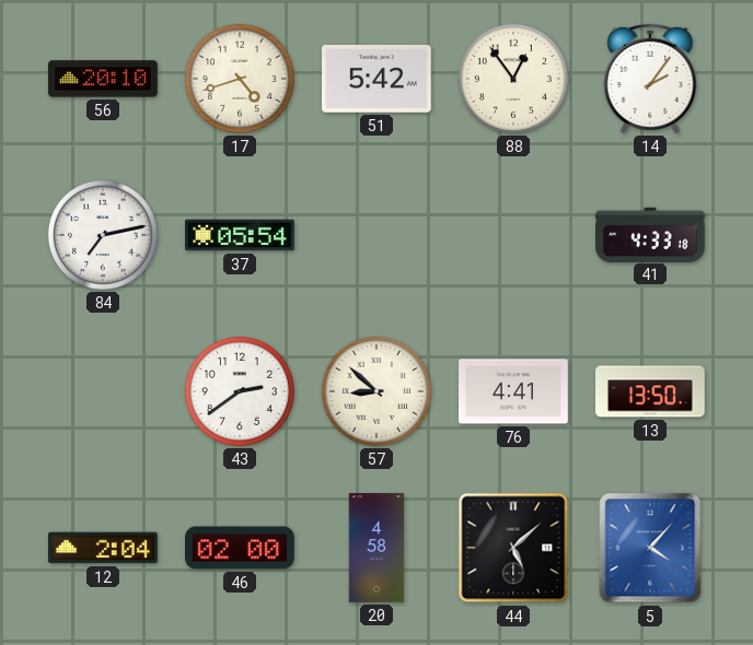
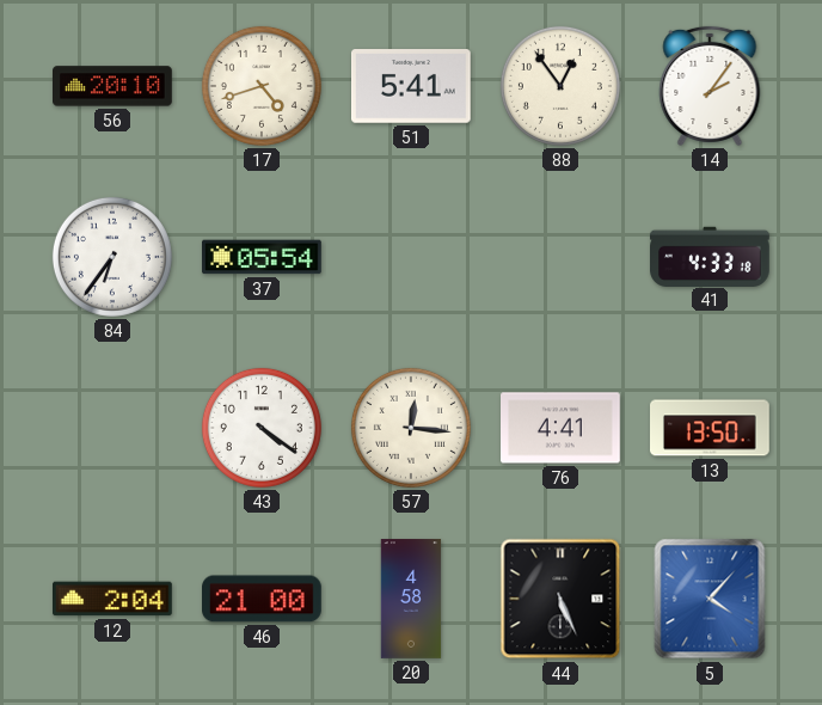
51: 5:42 -> 5:41 (412, 87)
84: 7:13 -> 6:36 (112, 257)
43: 2:39 -> 4:21 (262, 428)
57: 8:52 -> 12:16 (411, 428)
46: 02:00 -> 21:00 (263, 599)
44: 5:08 -> 5:26 (560, 599)
